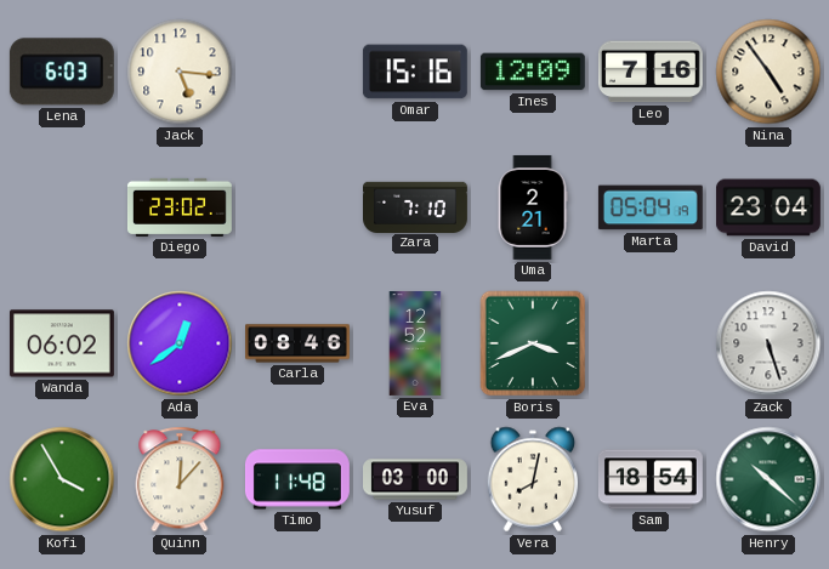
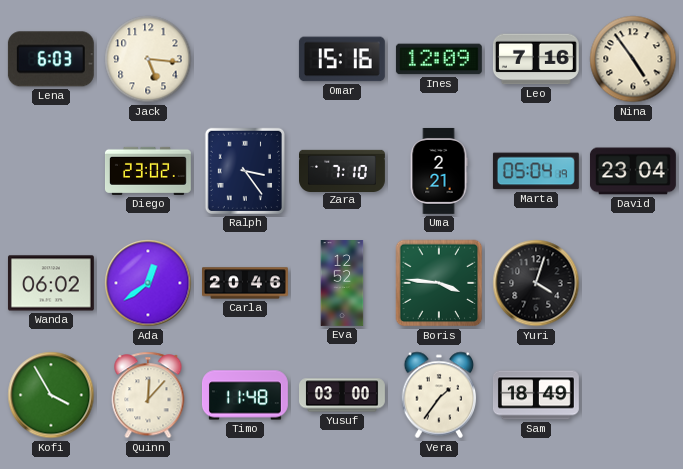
Ralph: none -> 3:24 (245, 171)
Carla: 08:46 -> 20:46 (246, 283)
Boris: 3:41 -> 3:46 (439, 283)
Yuri: none -> 4:03 (536, 283)
Zack: 5:27 -> none (768, 343)
Vera: 8:02 -> 1:36 (439, 395)
Sam: 18:54 -> 18:49 (536, 395)
Henry: 10:22 -> none (768, 479)
